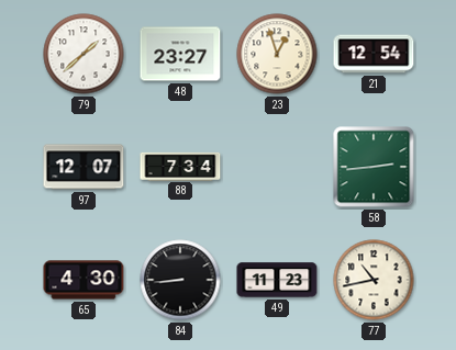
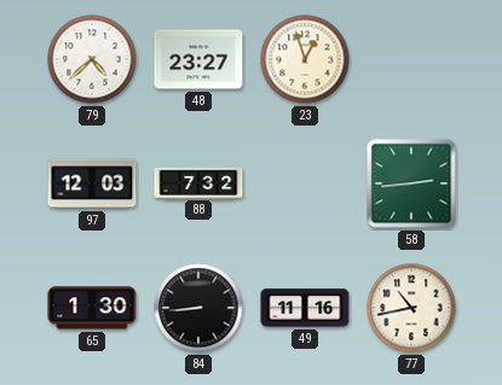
79: 1:38 -> 4:38 (92, 59)
21: 12:54 -> none (374, 54)
97: 12:07 -> 12:03 (92, 183)
88: 7:34 -> 7:32 (198, 182)
65: 4:30 -> 1:30 (92, 308)
49: 11:23 -> 11:16 (305, 308)
